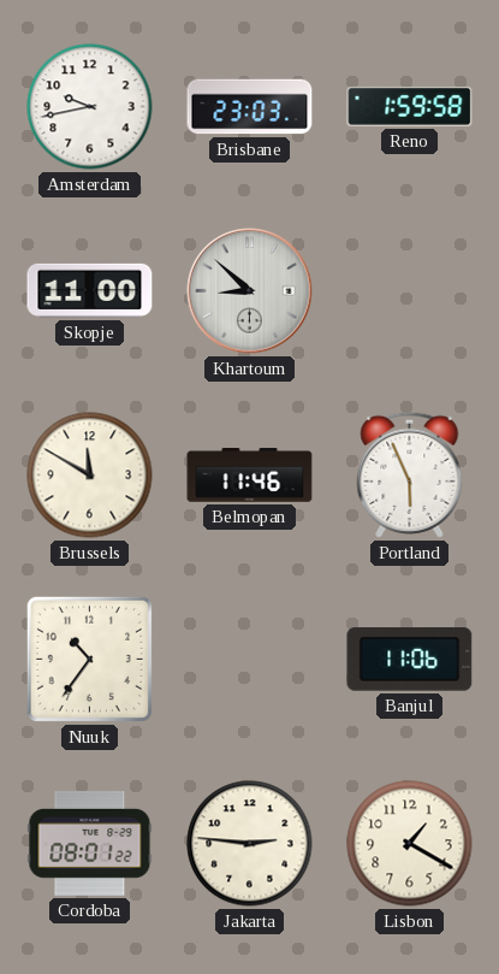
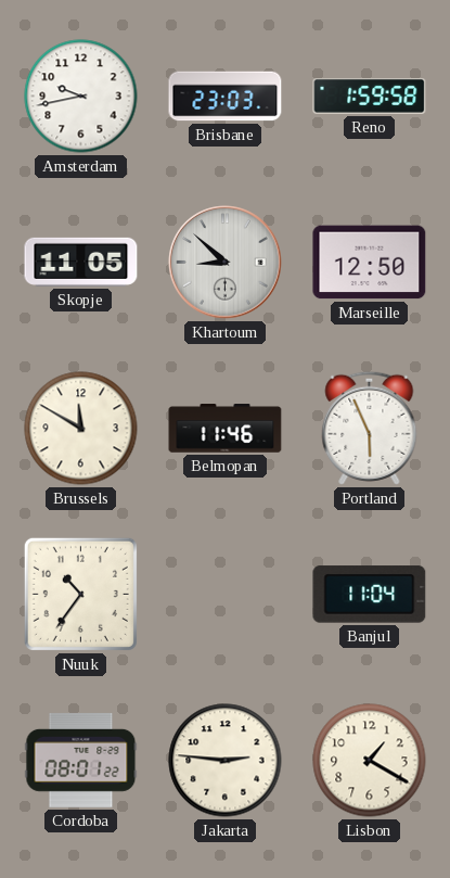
Skopje: 11:00 -> 11:05 (81, 262)
Marseille: none -> 12:50 (370, 263)
Banjul: 11:06 -> 11:04 (370, 595)
